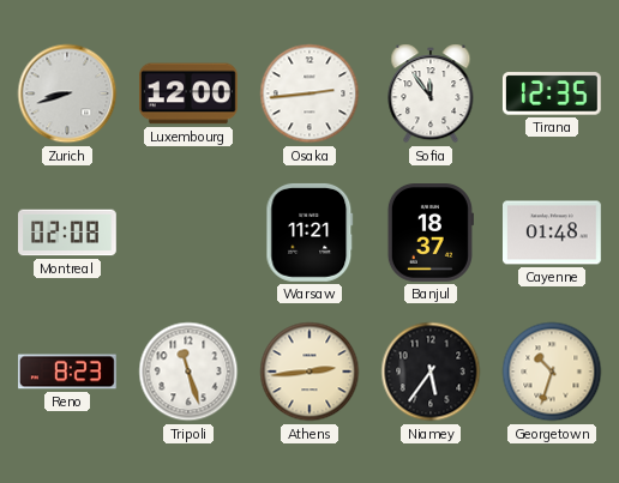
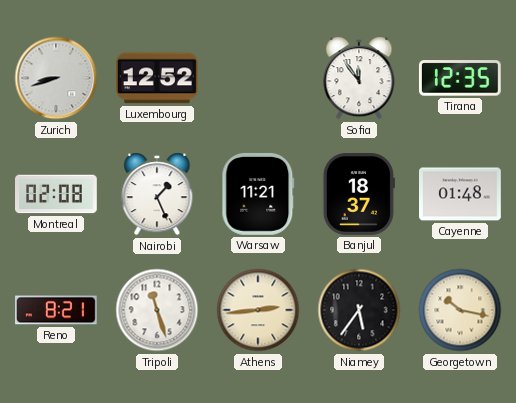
Luxembourg: 12:00 -> 12:52 (157, 78)
Osaka: 2:44 -> none (309, 93)
Nairobi: none -> 1:26 (157, 194)
Reno: 8:23 -> 8:21 (57, 310)
Georgetown: 10:33 -> 10:17 (460, 310)
